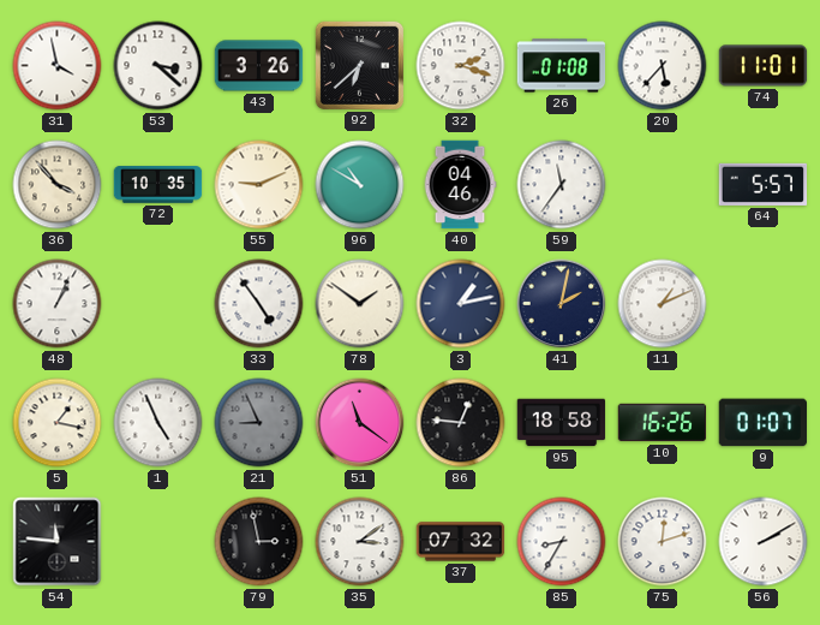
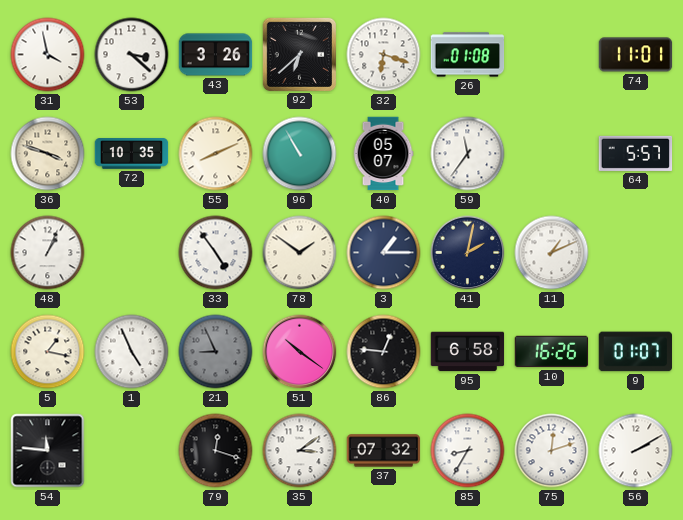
32: 2:18 -> 6:18 (384, 55)
20: 5:37 -> none (663, 66)
36: 3:53 -> 3:48 (48, 154)
55: 9:11 -> 8:11 (216, 154)
96: 10:50 -> 10:55 (300, 154)
40: 04:46 -> 05:07 (383, 154)
3: 1:13 -> 1:15 (384, 253)
51: 11:21 -> 10:21 (300, 352)
95: 18:58 -> 6:58 (468, 352)
79: 2:58 -> 12:18 (216, 451)
